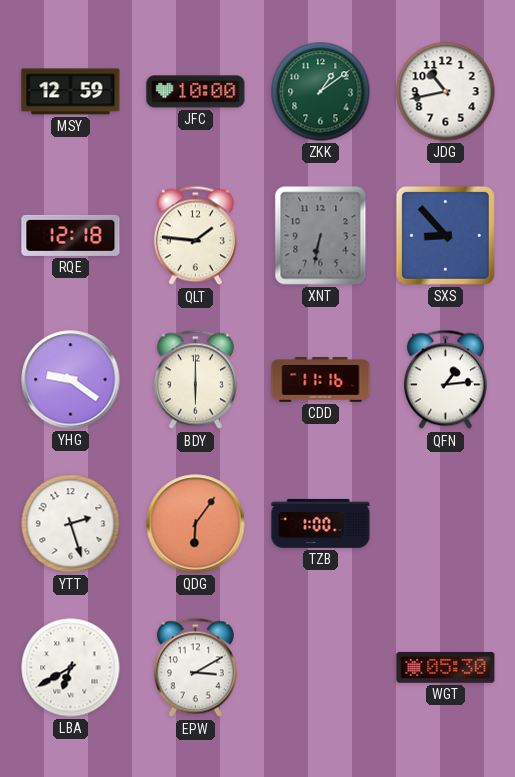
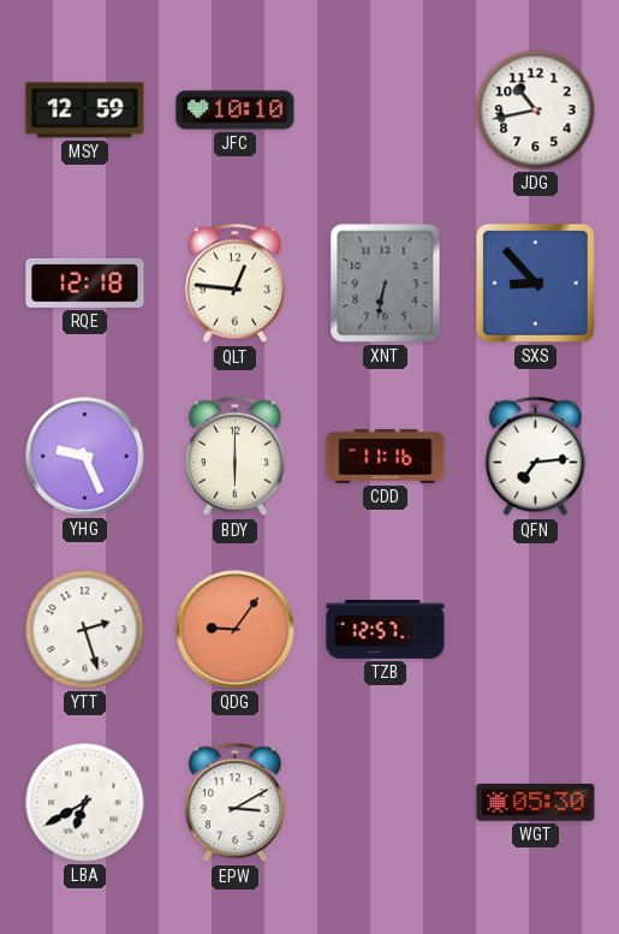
JFC: 10:00 -> 10:10 (236, 111)
ZKK: 1:09 -> none (321, 92)
QLT: 1:46 -> 12:46 (234, 284)
YHG: 9:21 -> 9:26 (85, 457)
QFN: 1:14 -> 7:14 (535, 457)
QDG: 6:06 -> 9:06 (236, 630)
TZB: 1:00 -> 12:57 (386, 629)
